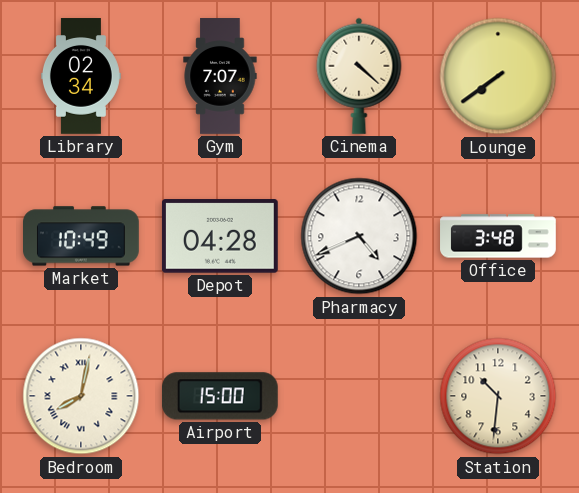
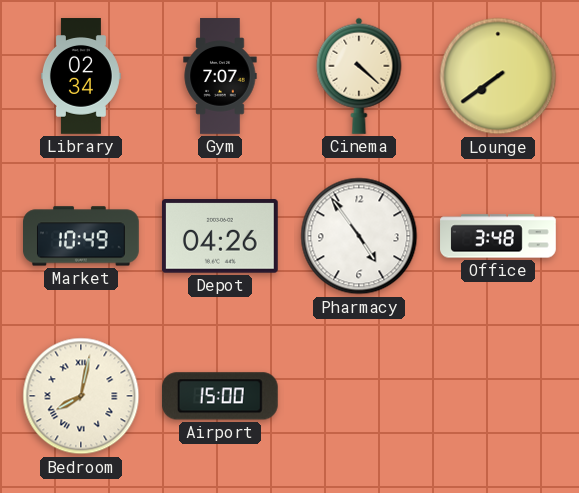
Depot: 04:28 -> 04:26 (220, 236)
Pharmacy: 4:41 -> 4:54 (359, 236)
Station: 10:31 -> none (498, 396)
